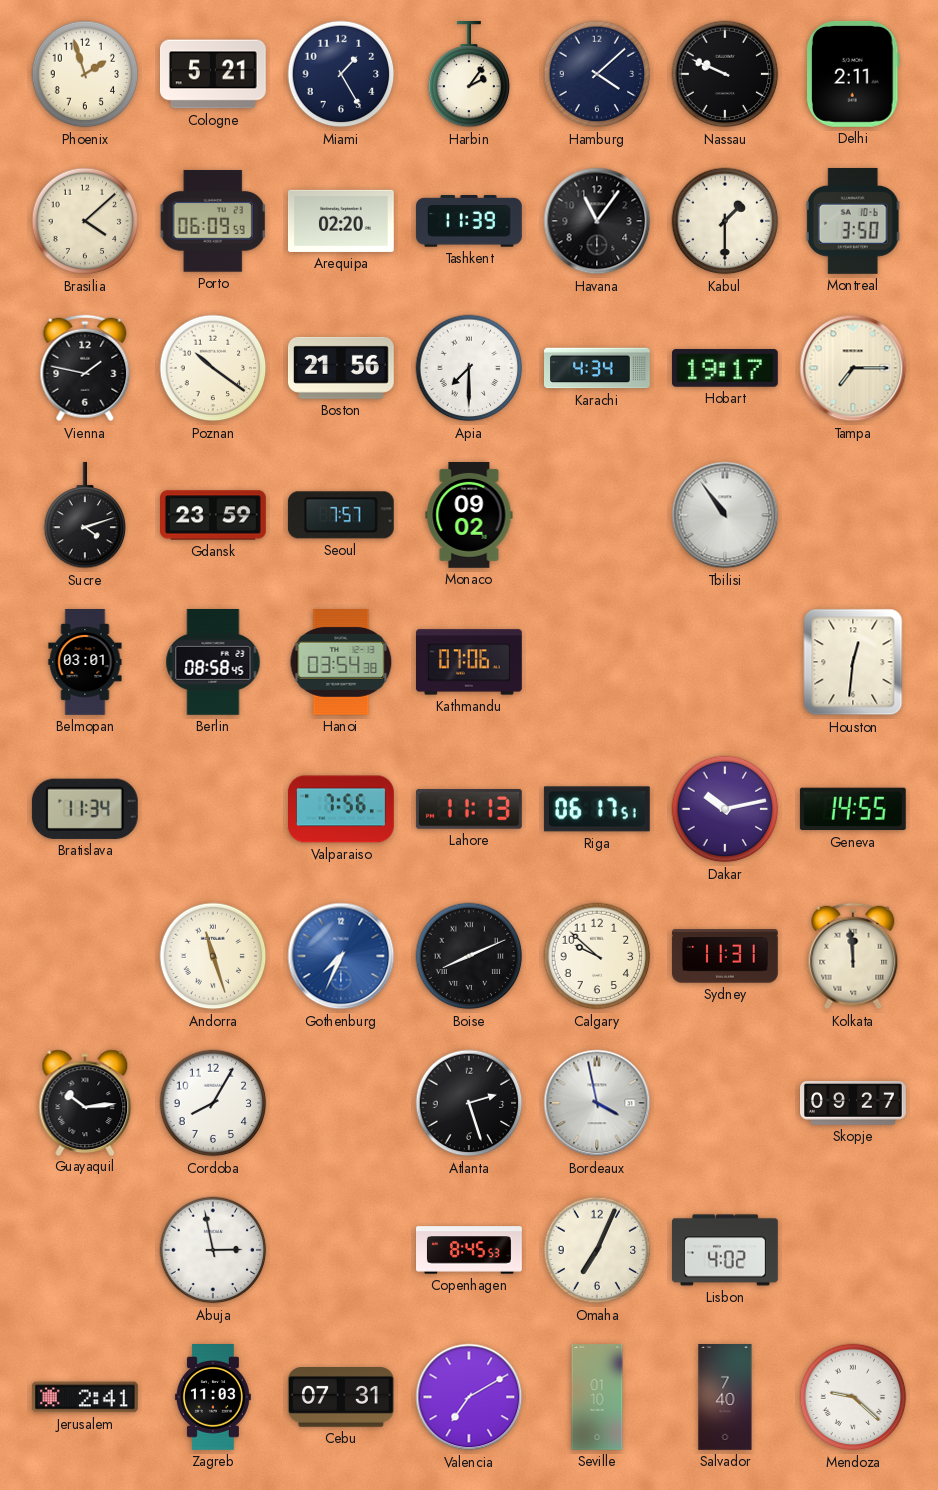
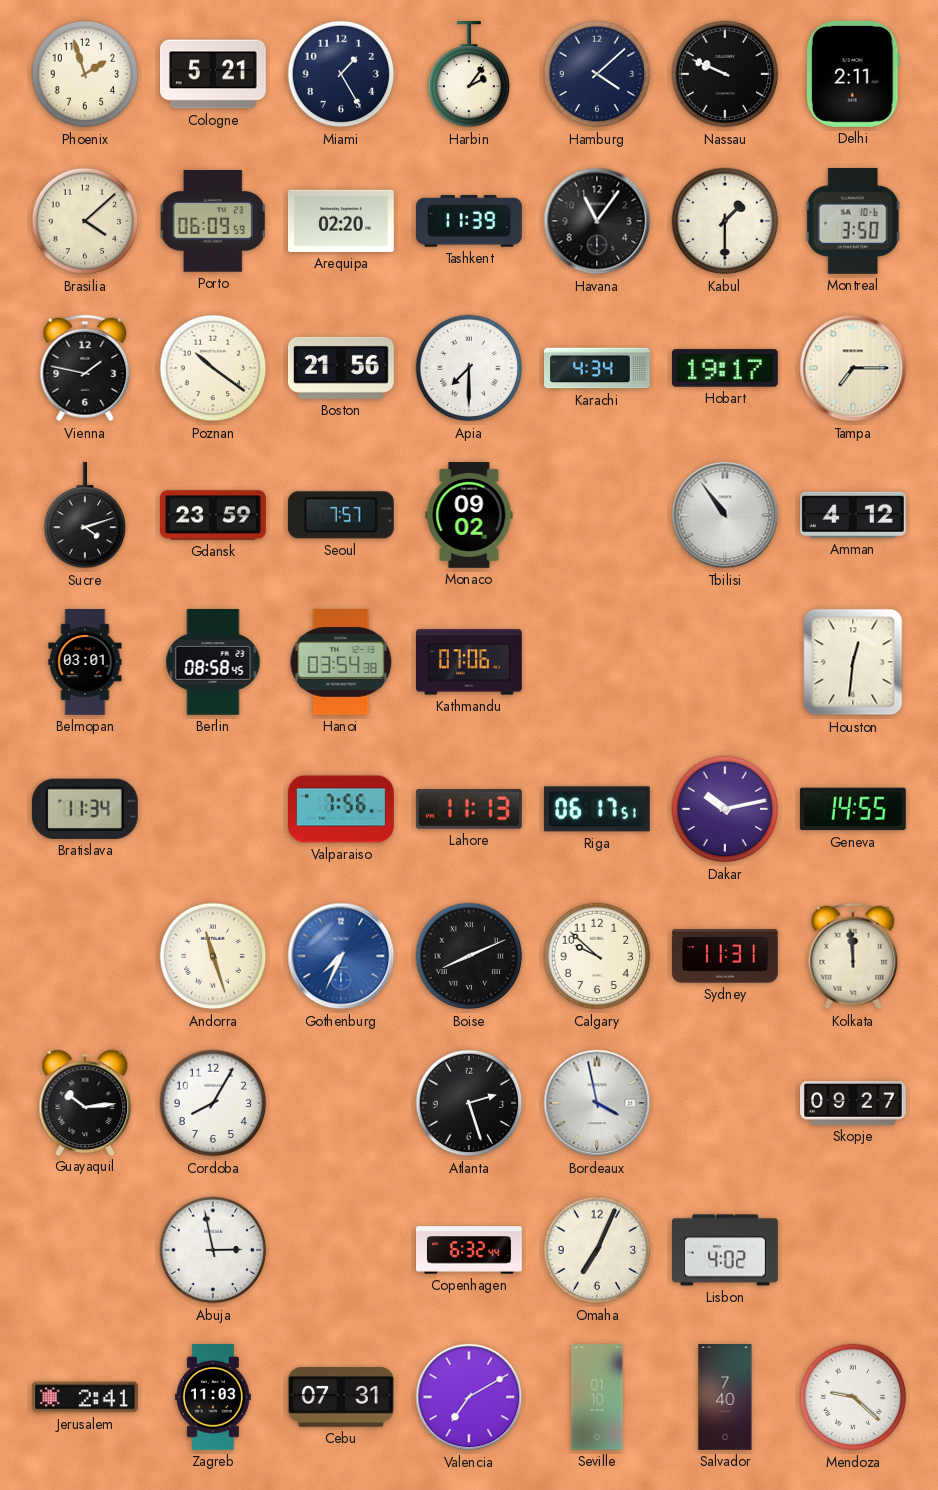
Amman: none -> 4:12 (853, 515)
Copenhagen: 8:45 -> 6:32 (470, 1250)
